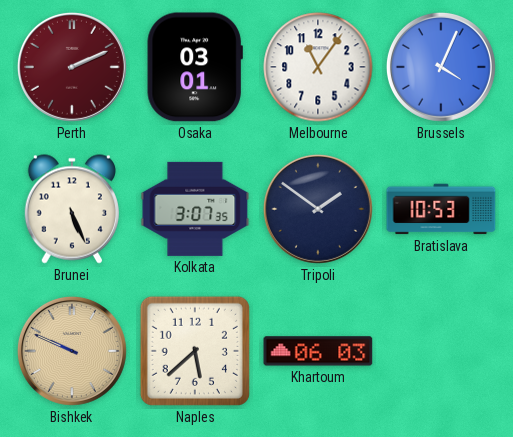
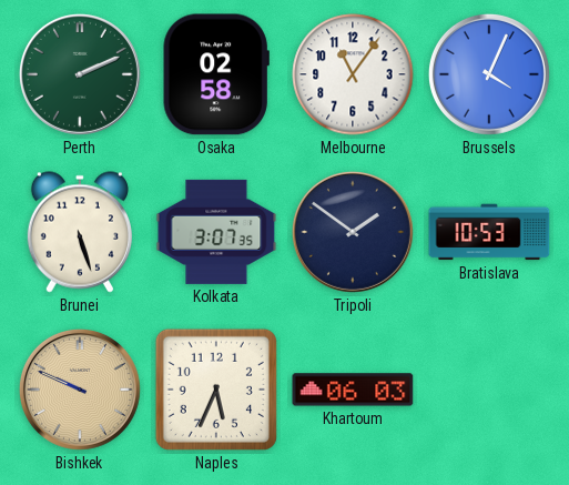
Perth dial: burgundy -> green (80, 74)
Osaka: 03:01 -> 02:58 (216, 74)
Brunei: 5:26 -> 5:27 (80, 232)
Naples: 5:38 -> 5:34 (216, 390)
